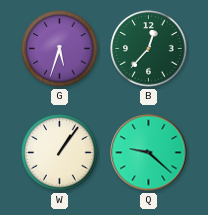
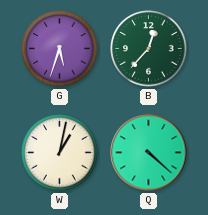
W: 1:06 -> 1:02 (60, 153)
Q: 9:22 -> 4:22 (149, 153)
